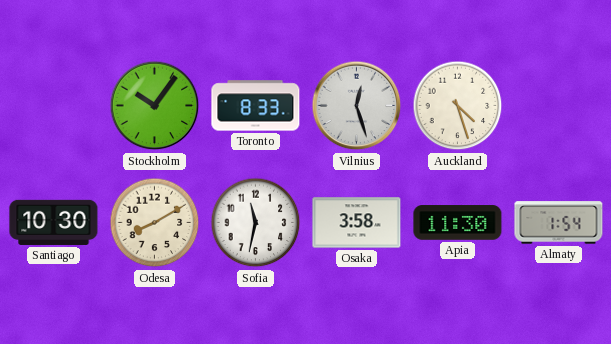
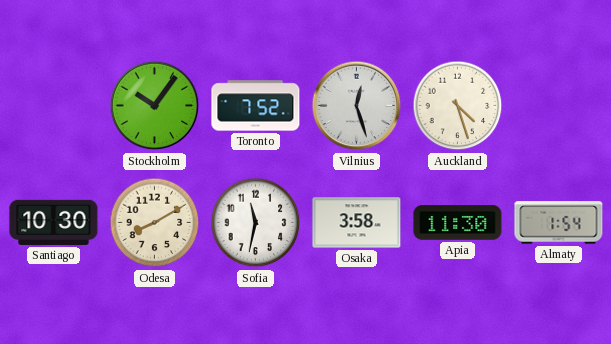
Toronto: 8:33 -> 7:52 (256, 106)
